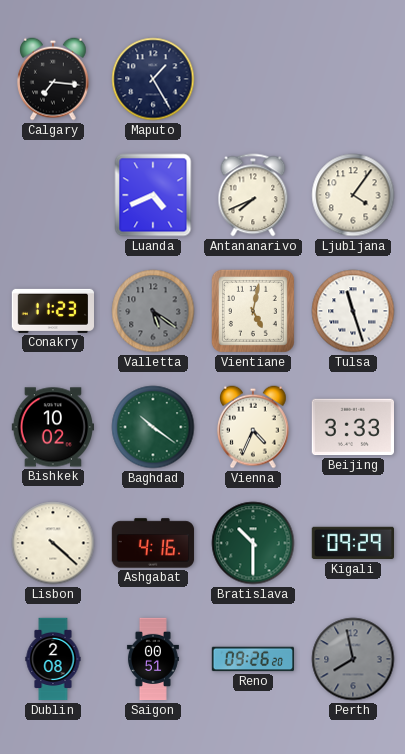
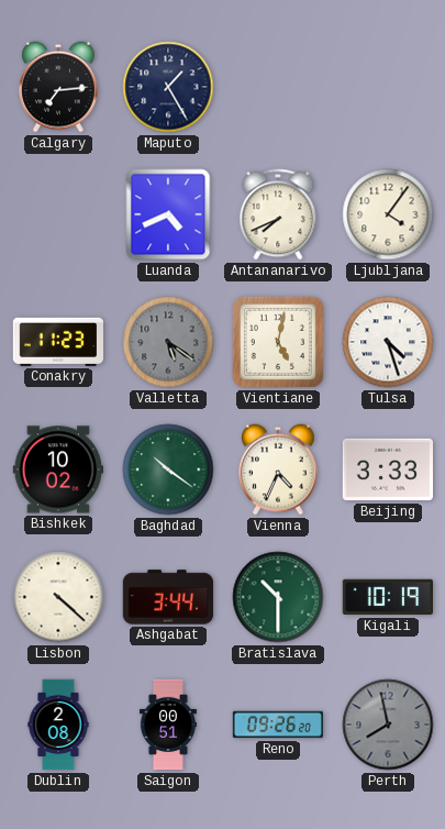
Calgary: 7:16 -> 7:14 (59, 87)
Tulsa: 11:27 -> 4:27 (388, 342)
Ashgabat: 4:16 -> 3:44 (168, 597)
Kigali: 09:29 -> 10:19 (387, 597)
